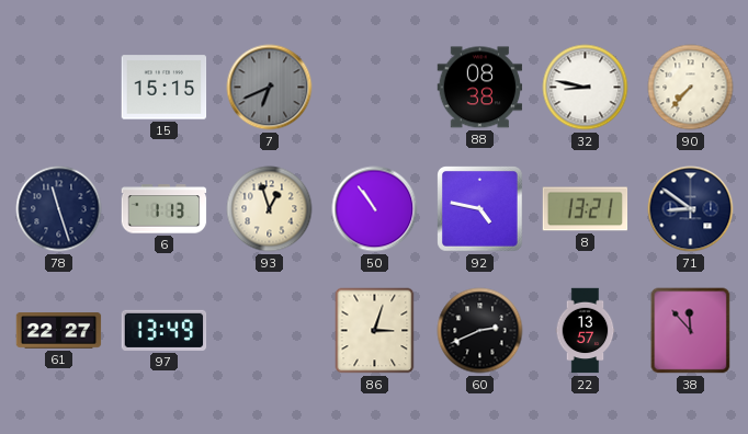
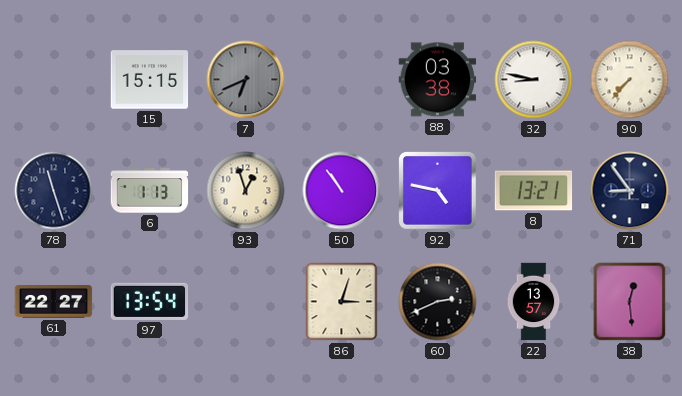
88: 08:38 -> 03:38 (438, 80)
71: 8:51 -> 8:54 (630, 191)
97: 13:49 -> 13:54 (150, 301)
38: 11:53 -> 12:29 (630, 302)
